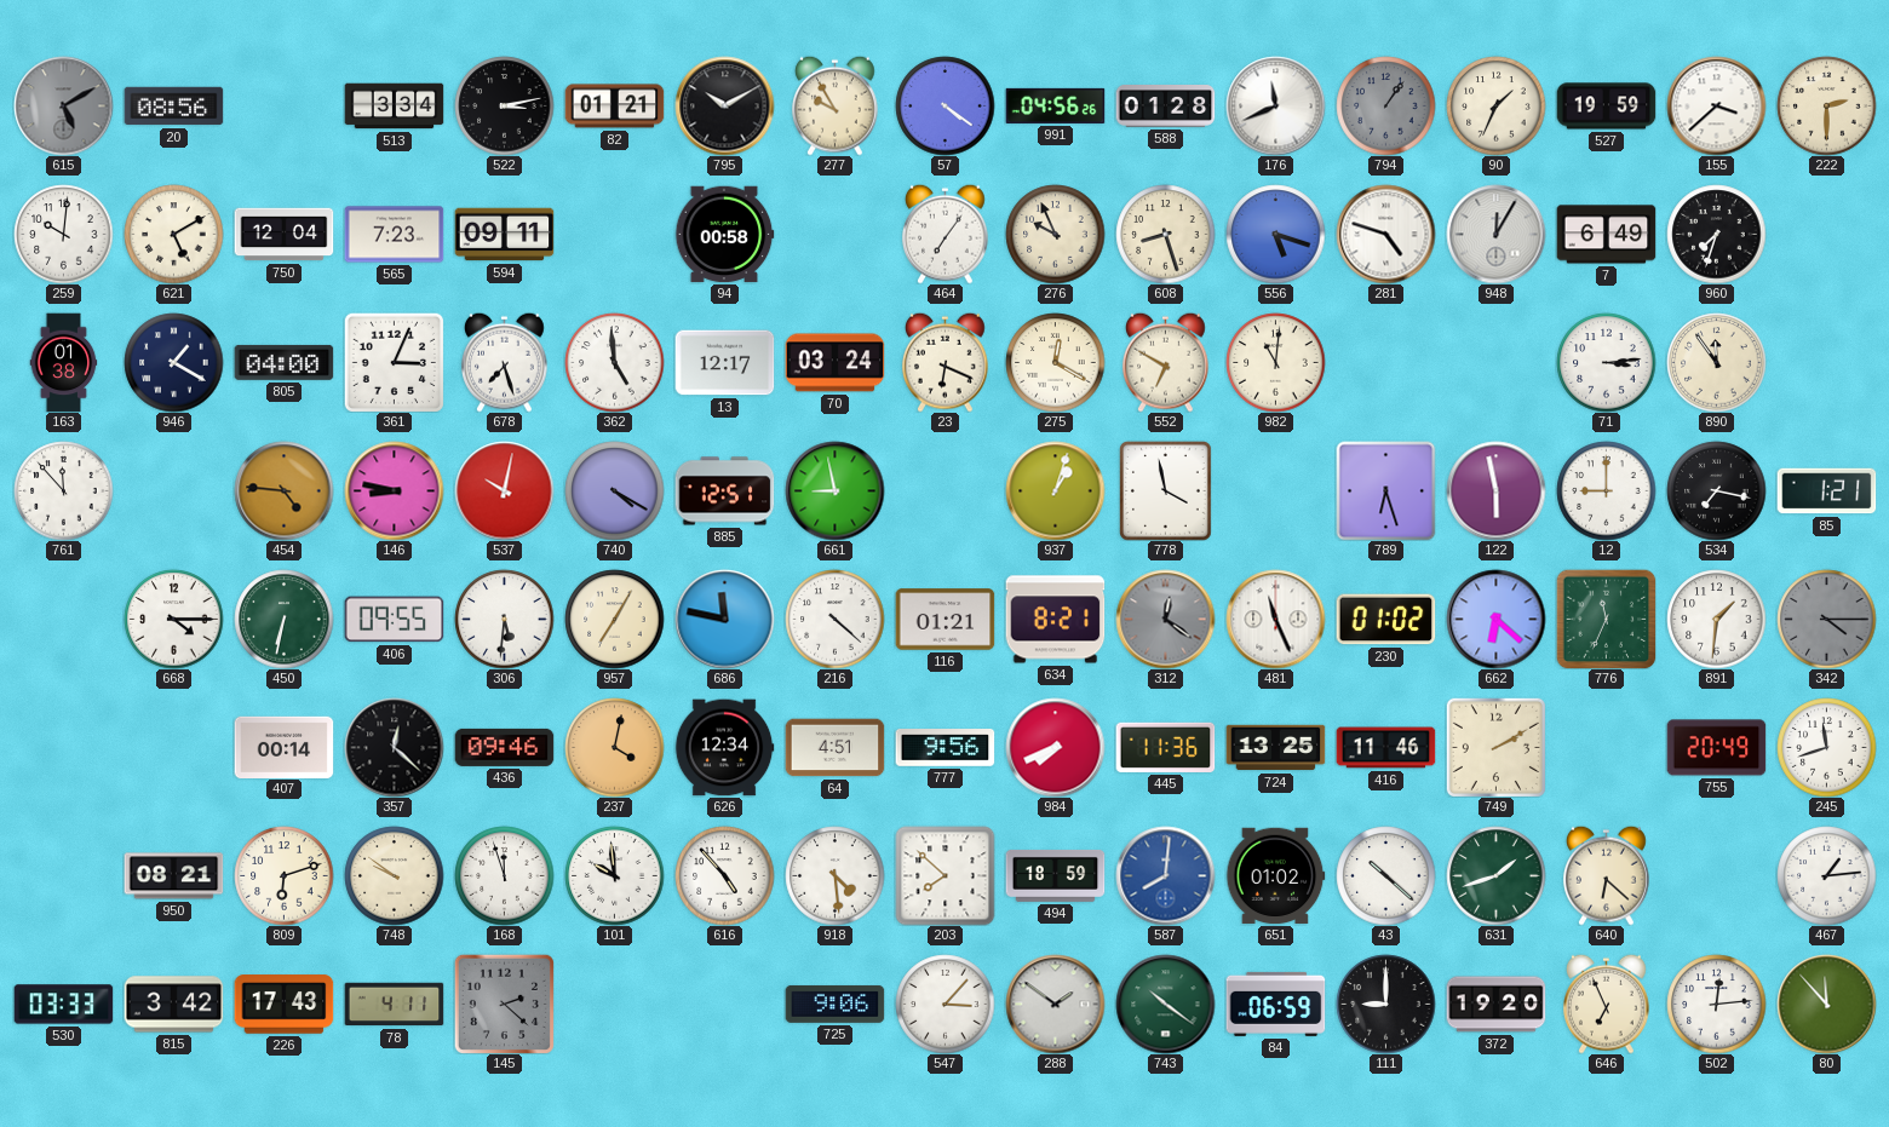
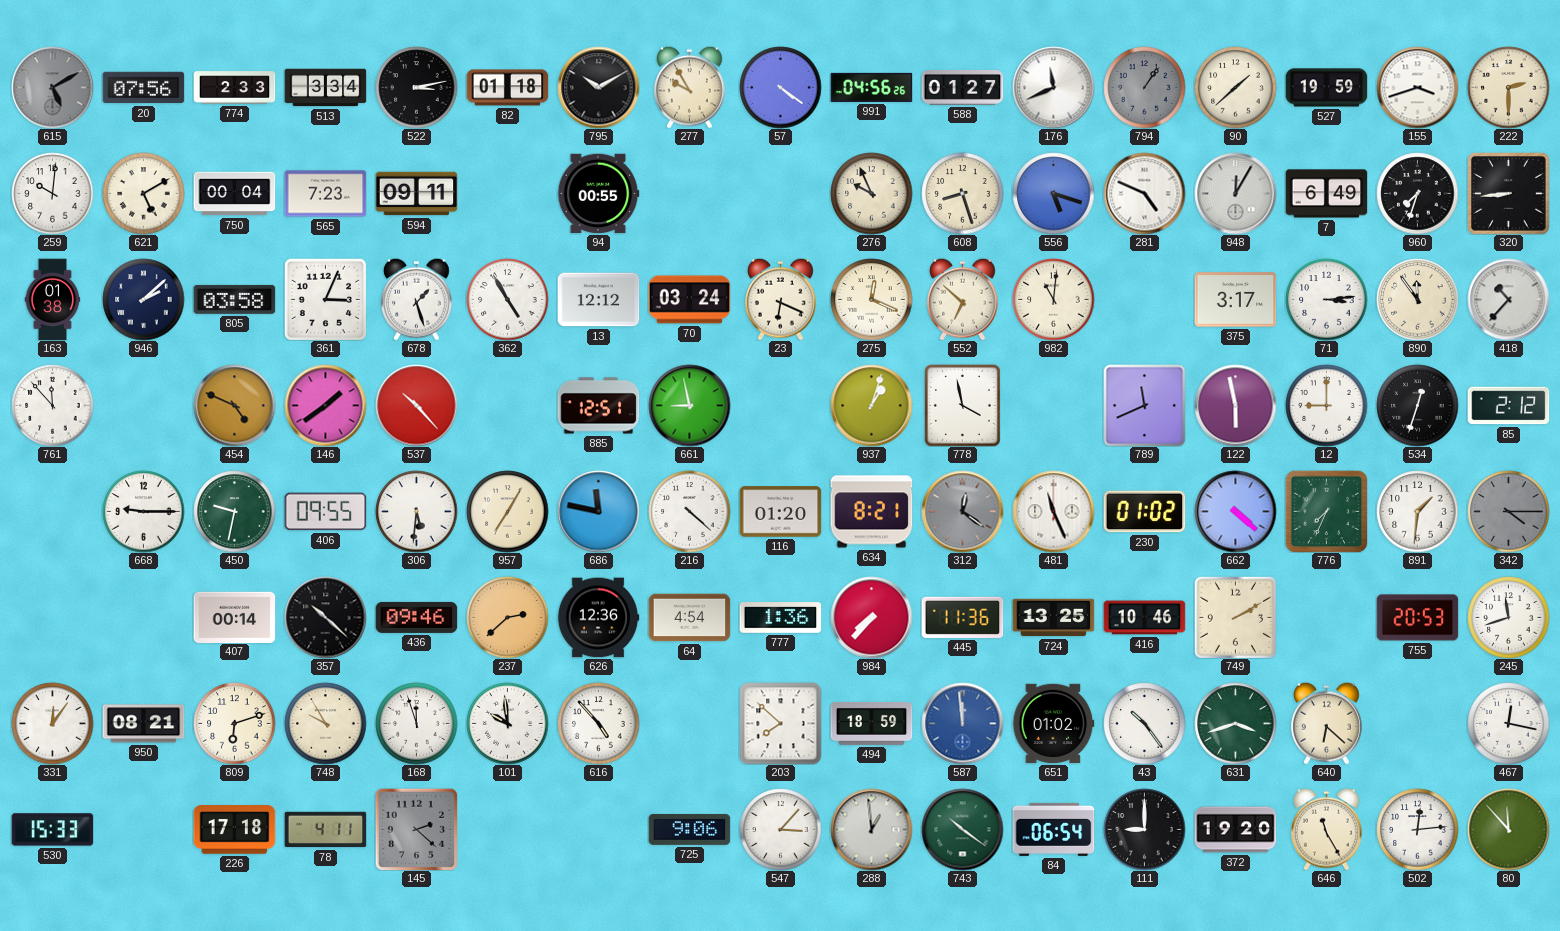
20: 08:56 -> 07:56 (143, 88)
774: none -> 2:33 (234, 88)
82: 01:21 -> 01:18 (507, 88)
588: 01:28 -> 01:27 (962, 88)
90: 1:34 -> 1:38 (1235, 87)
155: 3:38 -> 3:42 (1417, 87)
750: 12:04 -> 00:04 (234, 194)
94: 00:58 -> 00:55 (598, 194)
464: 7:06 -> none (946, 234)
281: 4:48 -> 4:49 (1144, 193)
320: none -> 8:44 (1508, 193)
946: 1:20 -> 2:08 (143, 299)
805: 04:00 -> 03:58 (234, 299)
678: 7:27 -> 1:27 (417, 299)
362: 4:59 -> 4:55 (507, 299)
13: 12:17 -> 12:12 (598, 300)
275: 12:20 -> 12:19 (871, 299)
552: 6:50 -> 6:52 (963, 299)
375: none -> 3:17 (1235, 300)
418: none -> 10:37 (1508, 299)
454: 4:46 -> 4:49 (234, 405)
146: 8:47 -> 1:39 (325, 405)
537: 10:02 -> 10:23 (416, 405)
740: 4:20 -> none (614, 490)
789: 6:27 -> 11:41 (1144, 405)
534: 7:17 -> 12:33 (1417, 405)
85: 1:21 -> 2:12 (1508, 406)
668: 4:15 -> 9:15 (143, 511)
450: 6:32 -> 9:32 (234, 511)
116: 01:21 -> 01:20 (780, 512)
662: 6:22 -> 4:22 (1235, 511)
776: 11:34 -> 7:34 (1326, 511)
357: 12:22 -> 10:22 (325, 617)
237: 4:02 -> 2:38 (507, 617)
626: 12:34 -> 12:36 (598, 618)
64: 4:51 -> 4:54 (689, 618)
777: 9:56 -> 1:36 (780, 618)
984: 7:41 -> 7:37 (871, 617)
416: 11:46 -> 10:46 (1144, 618)
755: 20:49 -> 20:53 (1417, 618)
331: none -> 12:06 (52, 723)
748: 9:51 -> 9:55 (325, 723)
918: 4:29 -> none (834, 875)
587: 8:01 -> 11:59 (962, 723)
43: 10:22 -> 10:24 (1144, 723)
631: 1:42 -> 3:42 (1235, 723)
467: 1:14 -> 12:17 (1508, 723)
530: 03:33 -> 15:33 (52, 830)
815: 3:42 -> none (173, 1005)
226: 17:43 -> 17:18 (234, 830)
288: 1:51 -> 12:59 (871, 829)
84: 06:59 -> 06:54 (1053, 829)
646: 6:56 -> 11:25 (1327, 829)
